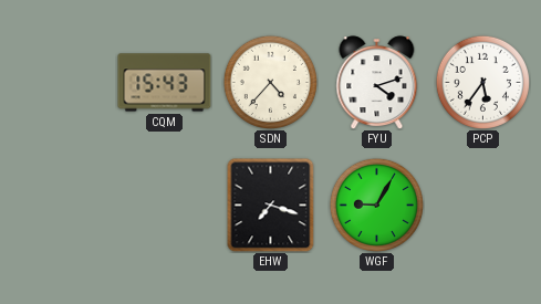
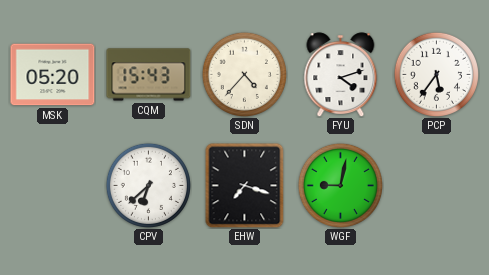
MSK: none -> 05:20 (53, 75)
CPV: none -> 6:38 (148, 185)
WGF: 9:05 -> 9:02 (340, 185)
